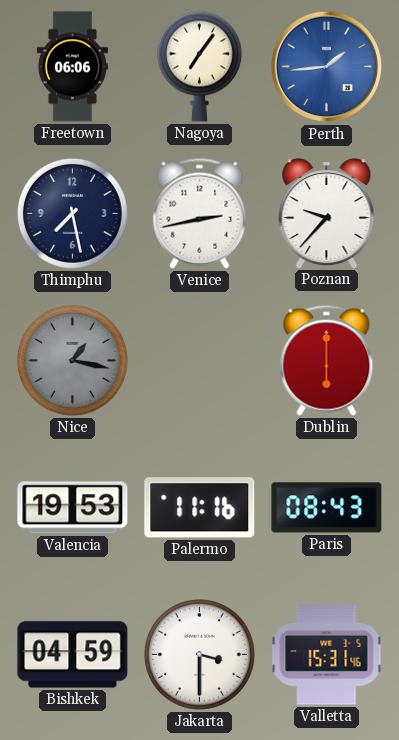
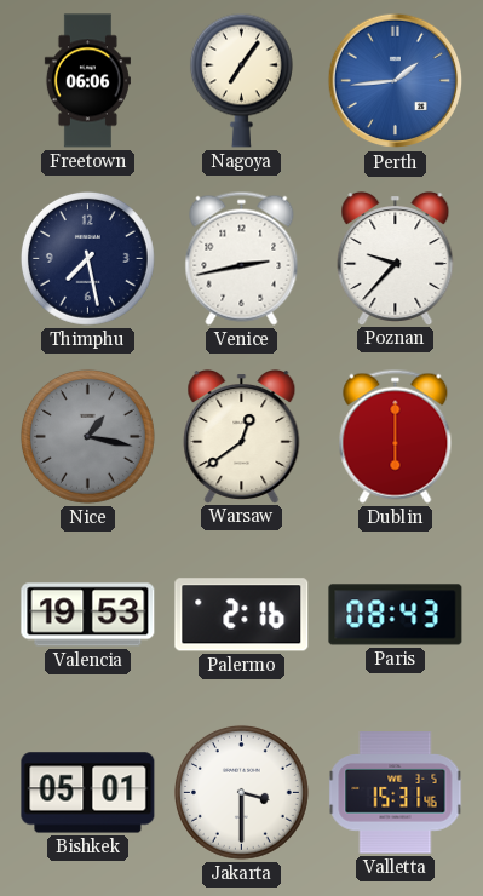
Warsaw: none -> 12:39 (242, 437)
Palermo: 11:16 -> 2:16 (242, 615)
Bishkek: 04:59 -> 05:01 (88, 793)
